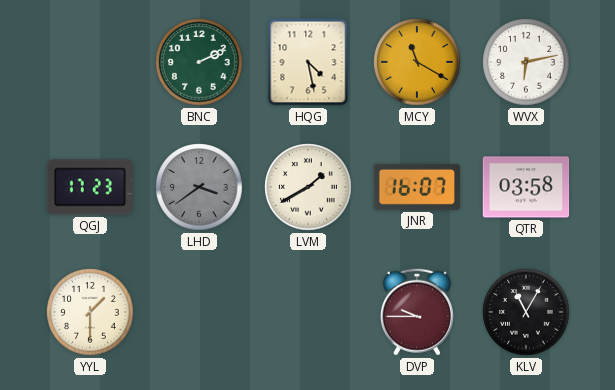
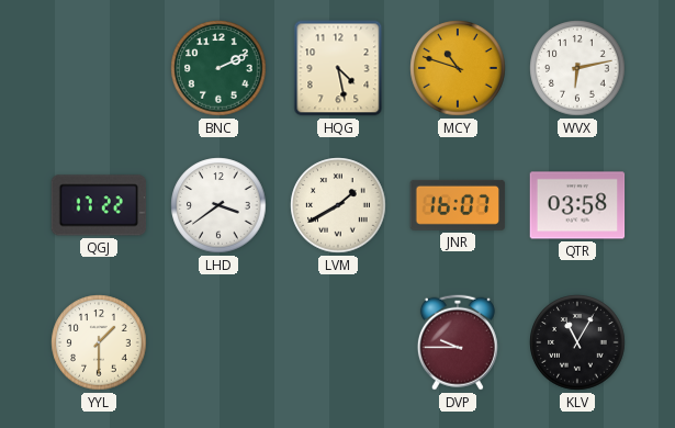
MCY: 11:20 -> 10:48 (458, 68)
QGJ: 17:23 -> 17:22 (99, 205)
LHD dial: grey -> white (218, 205)
